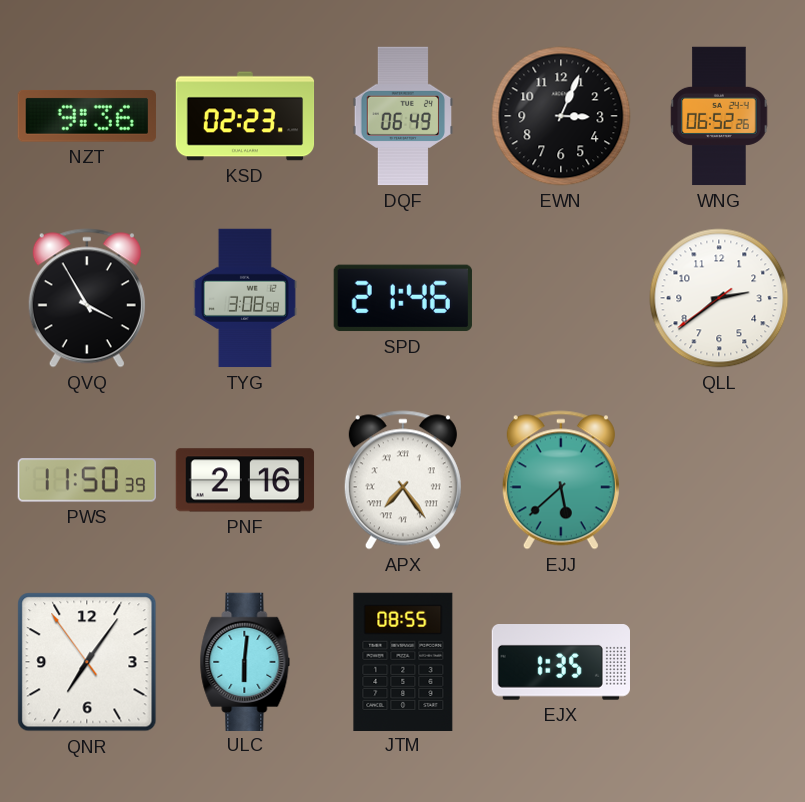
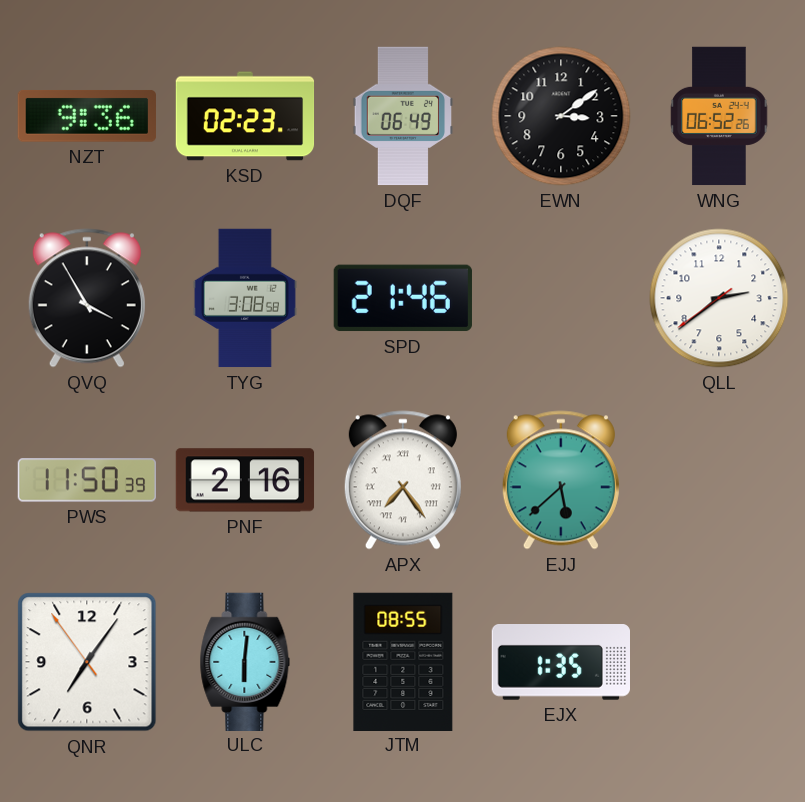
EWN: 3:04 -> 3:09 (561, 116)
